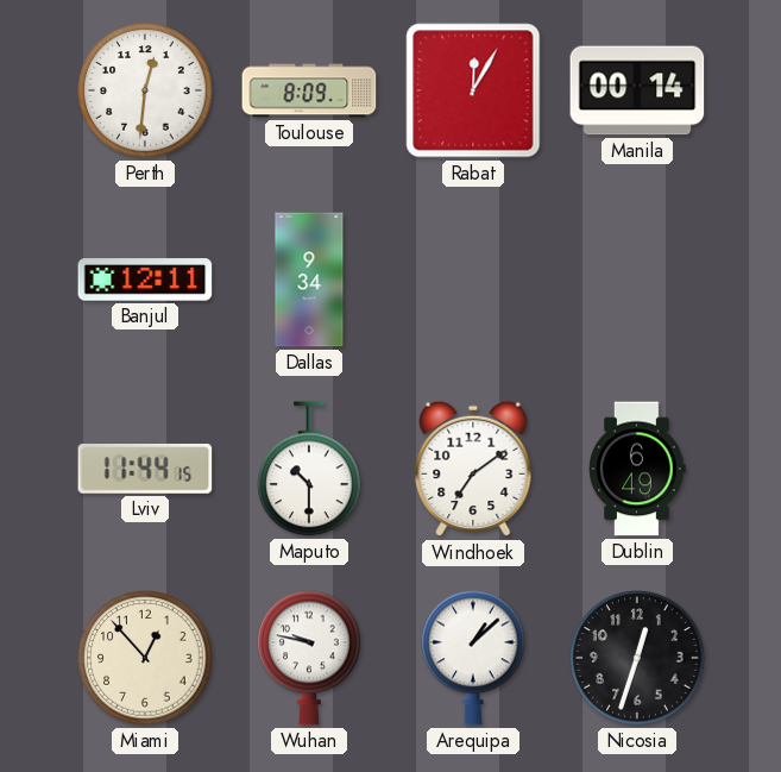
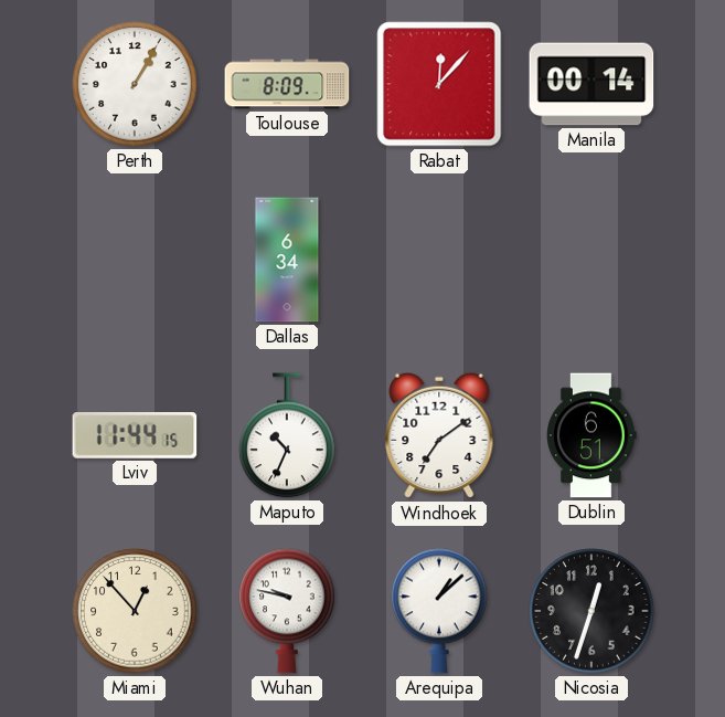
Perth: 12:31 -> 1:05 (135, 84)
Rabat: 12:05 -> 12:07 (439, 84)
Banjul: 12:11 -> none (145, 280)
Dallas: 9:34 -> 6:34 (287, 260)
Maputo: 10:30 -> 10:34 (287, 435)
Dublin: 6:49 -> 6:51 (591, 435)
